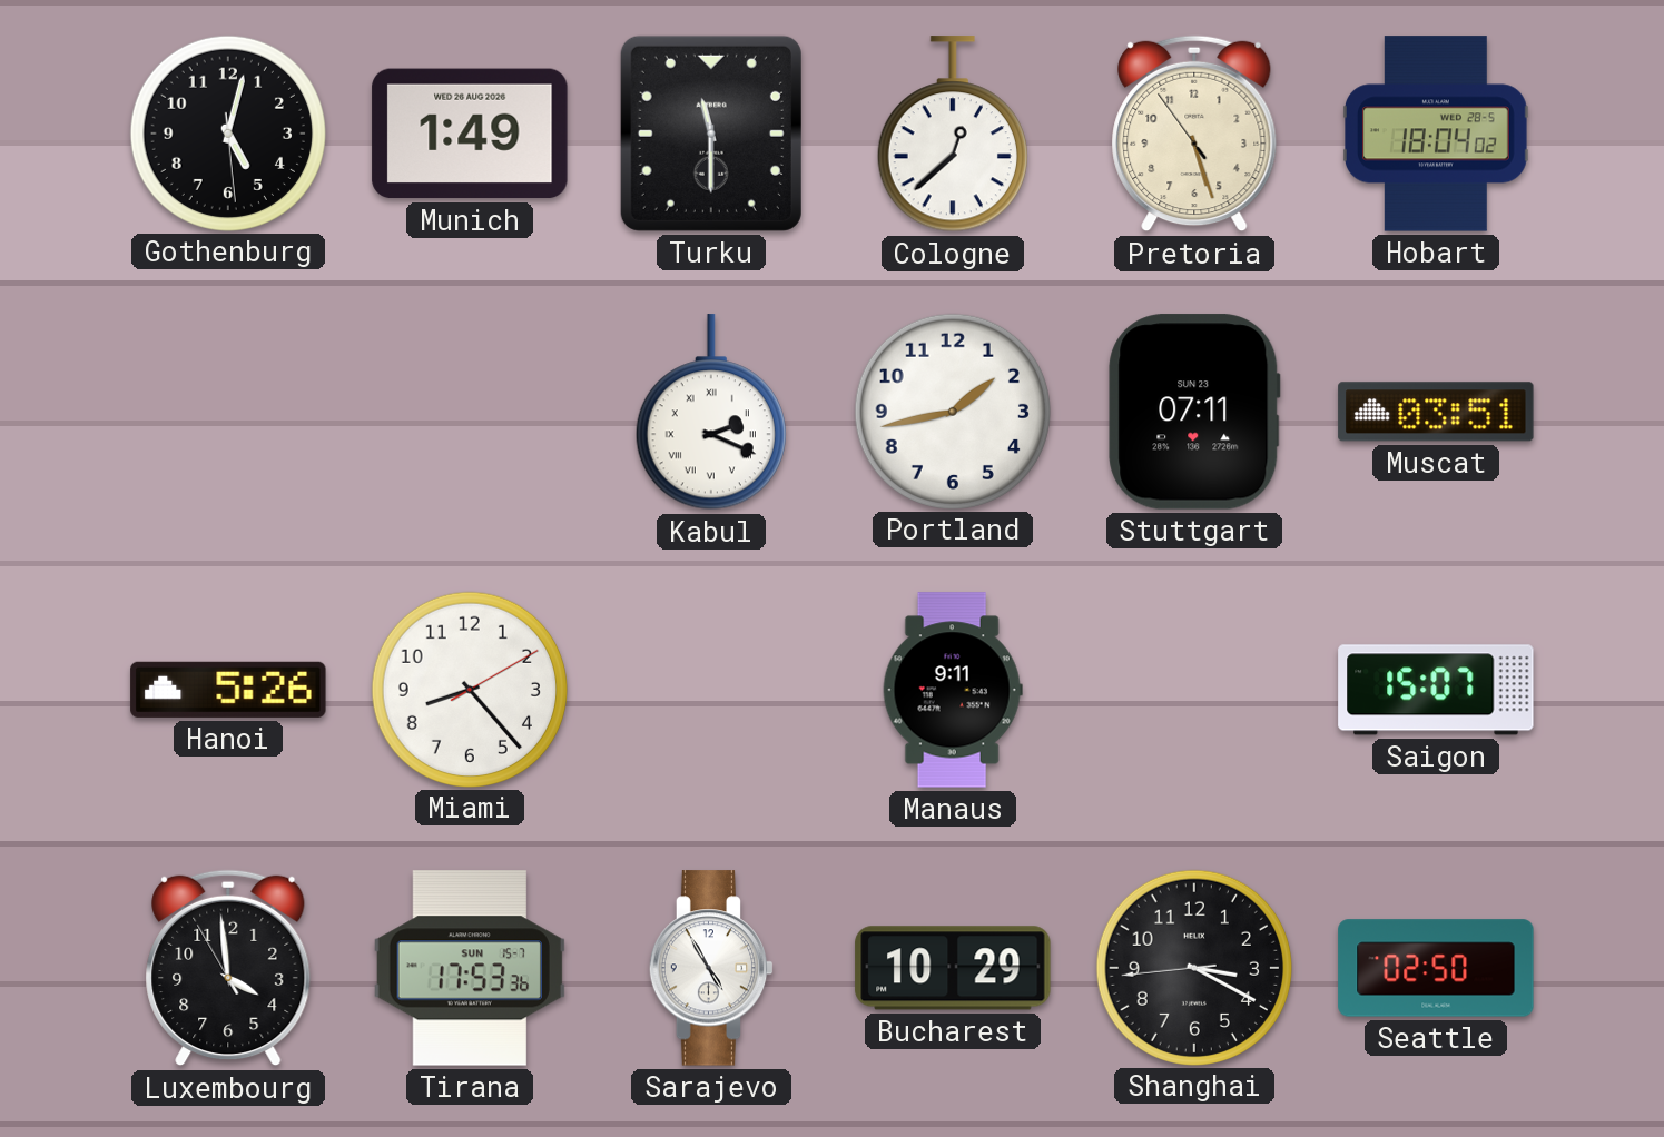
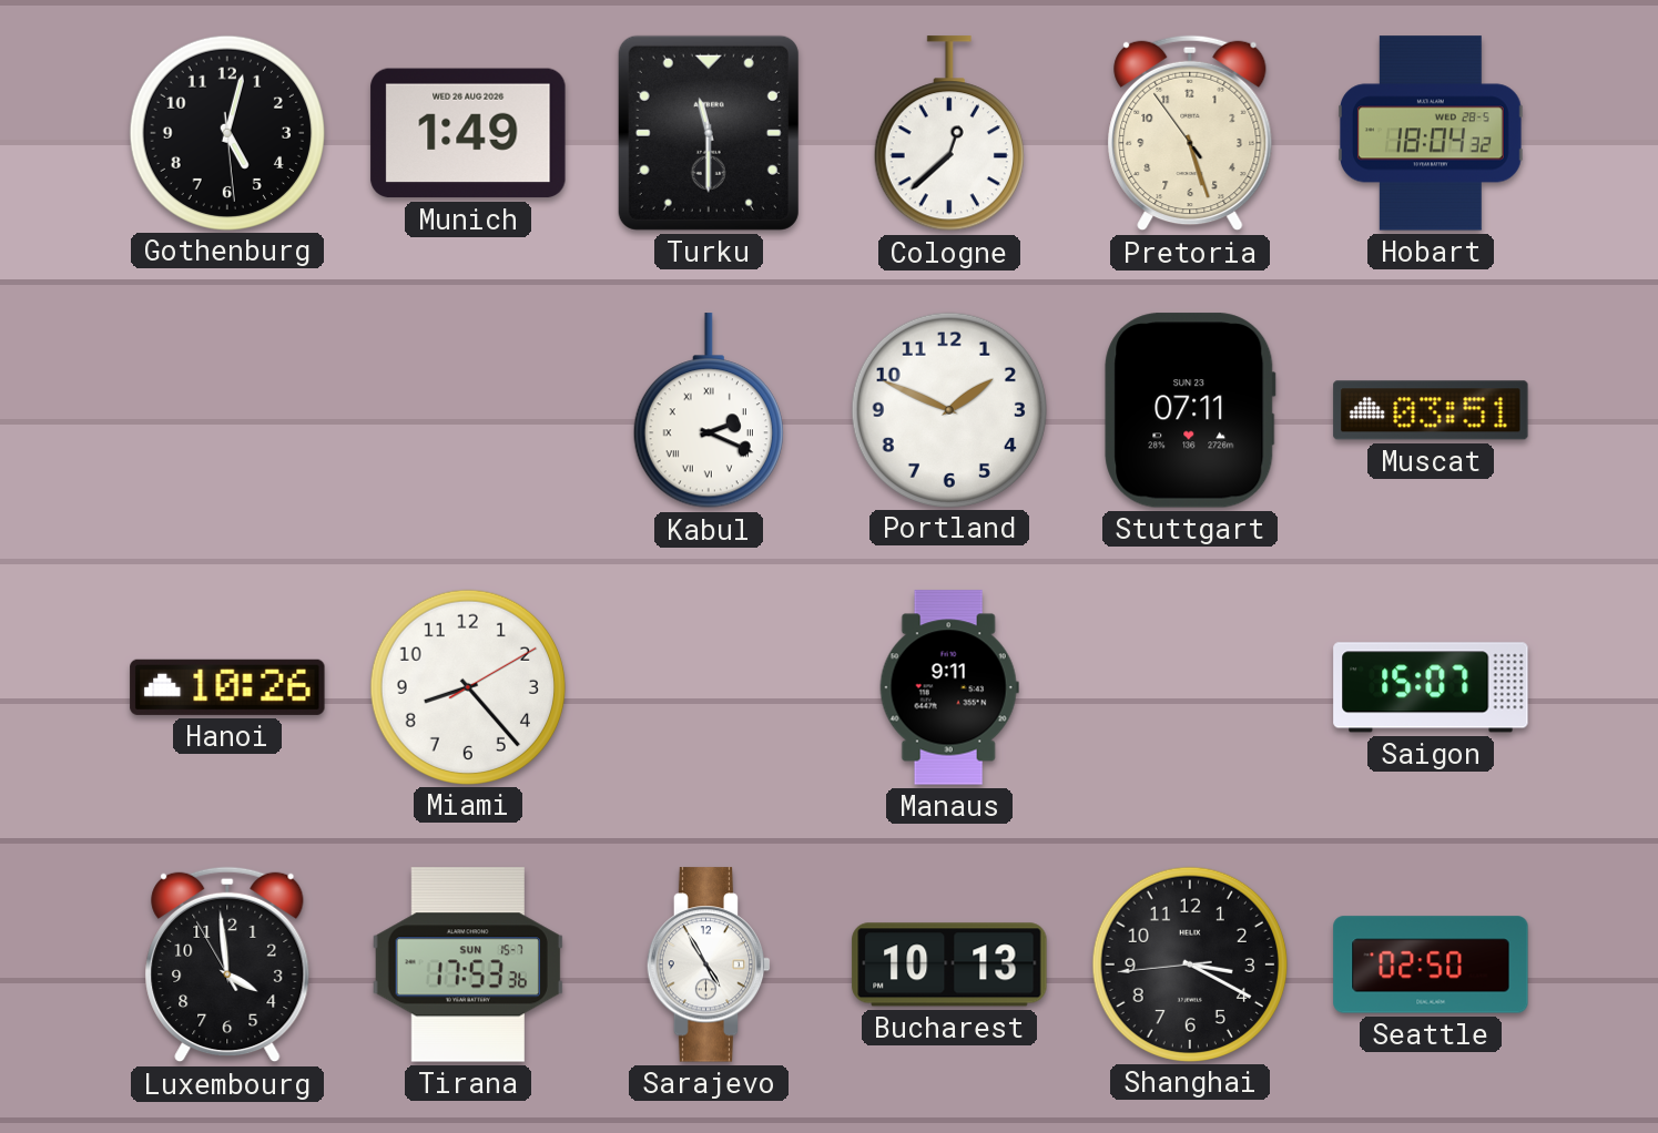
Hobart: 18:04:02 -> 18:04:32 (1432, 133)
Portland: 1:43 -> 1:49 (948, 409)
Hanoi: 5:26 -> 10:26 (227, 687)
Bucharest: 10:29 -> 10:13 (949, 964)
